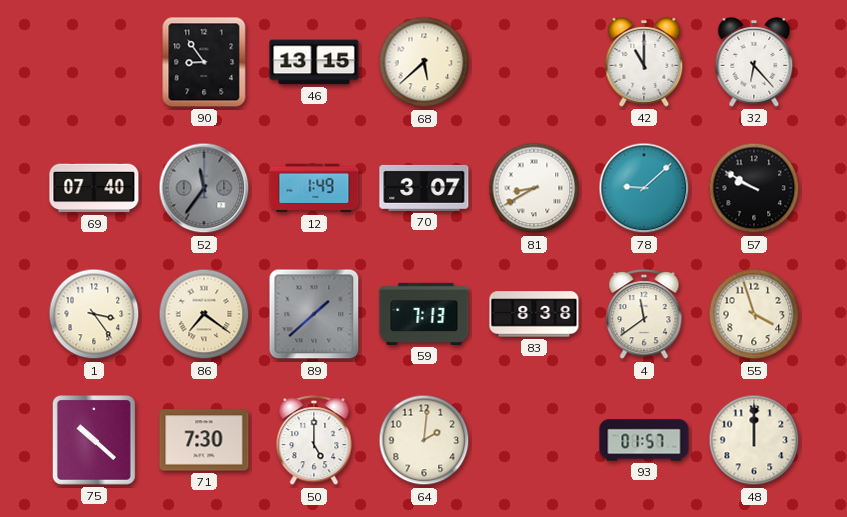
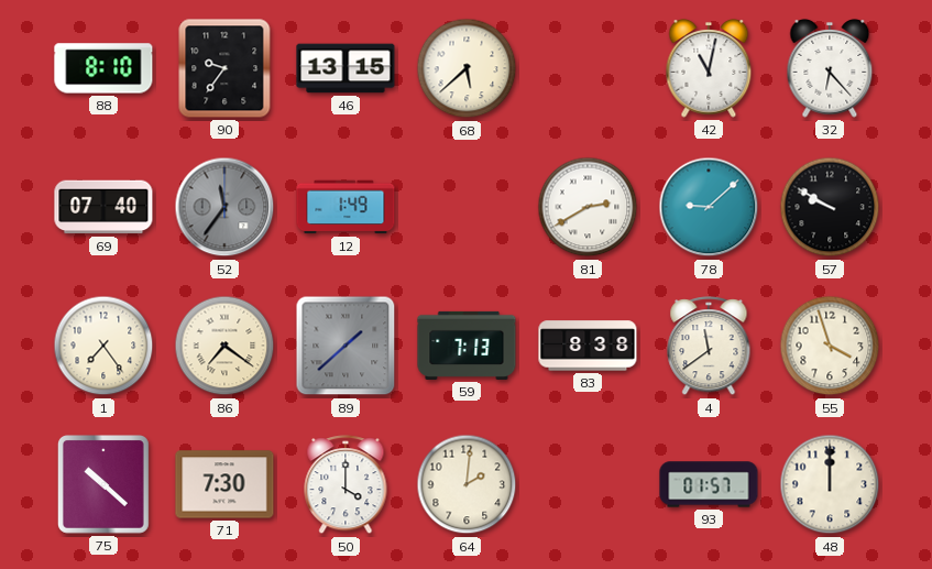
88: none -> 8:10 (103, 68)
90: 8:54 -> 9:36 (224, 68)
42: 11:00 -> 11:02 (709, 69)
70: 3:07 -> none (424, 188)
81: 8:40 -> 2:40 (588, 207)
1: 3:24 -> 7:24 (103, 346)
50: 5:00 -> 4:00 (346, 485)
